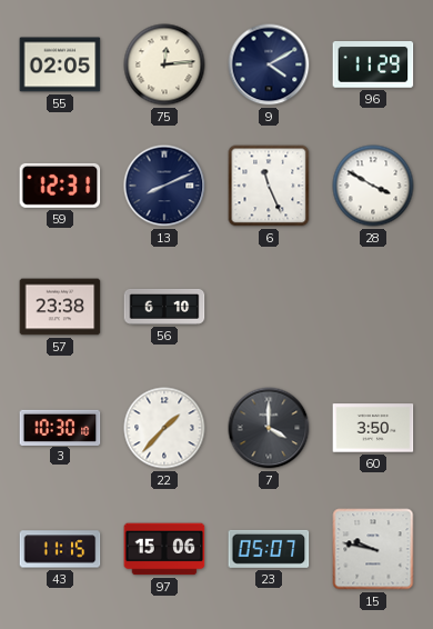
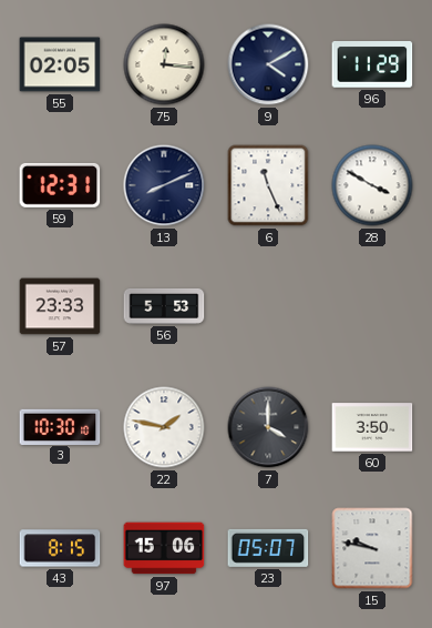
75: 12:14 -> 12:16 (164, 64)
57: 23:38 -> 23:33 (60, 306)
56: 6:10 -> 5:53 (164, 306)
22: 1:37 -> 1:47 (164, 427)
43: 11:15 -> 8:15 (60, 548)
